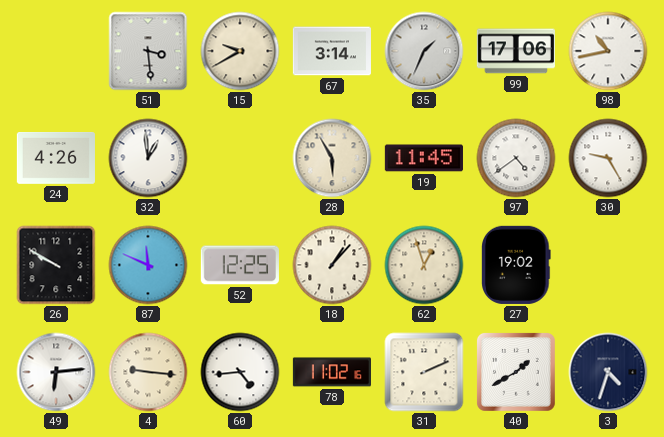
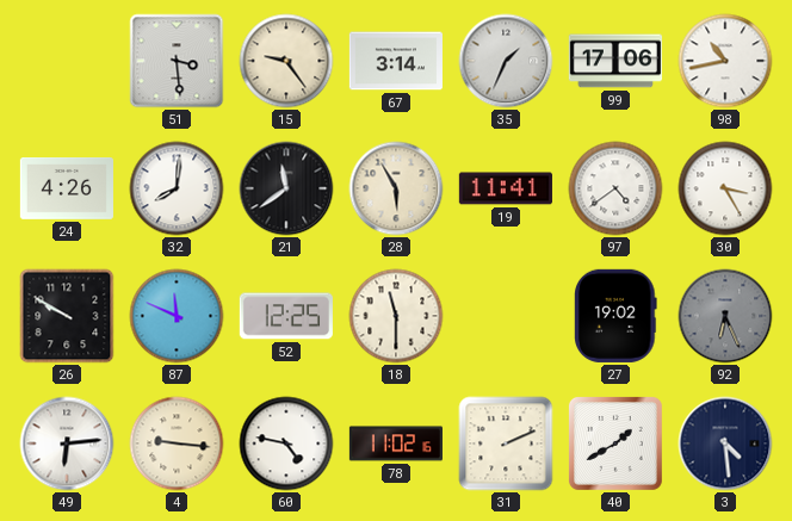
15: 9:40 -> 9:24 (286, 61)
32: 12:59 -> 8:01 (177, 188)
21: none -> 11:39 (286, 188)
19: 11:45 -> 11:41 (506, 188)
30: 9:25 -> 3:25 (725, 188)
18: 1:07 -> 11:30 (396, 316)
62: 12:57 -> none (424, 265)
92: none -> 6:26 (725, 316)
60: 4:44 -> 4:47 (286, 444)
3: 4:33 -> 4:29 (725, 444)
